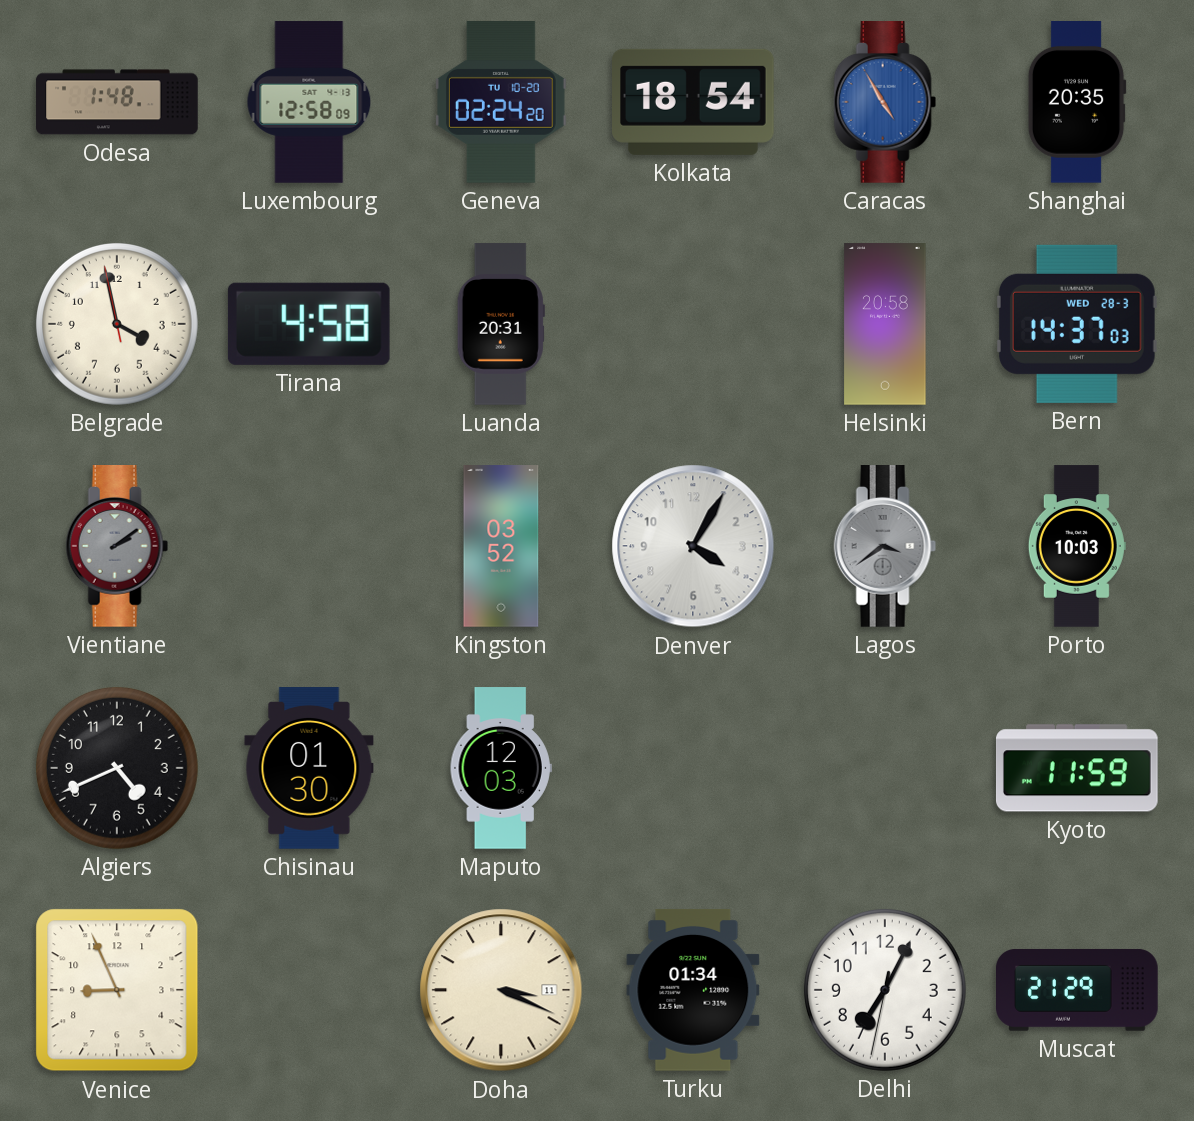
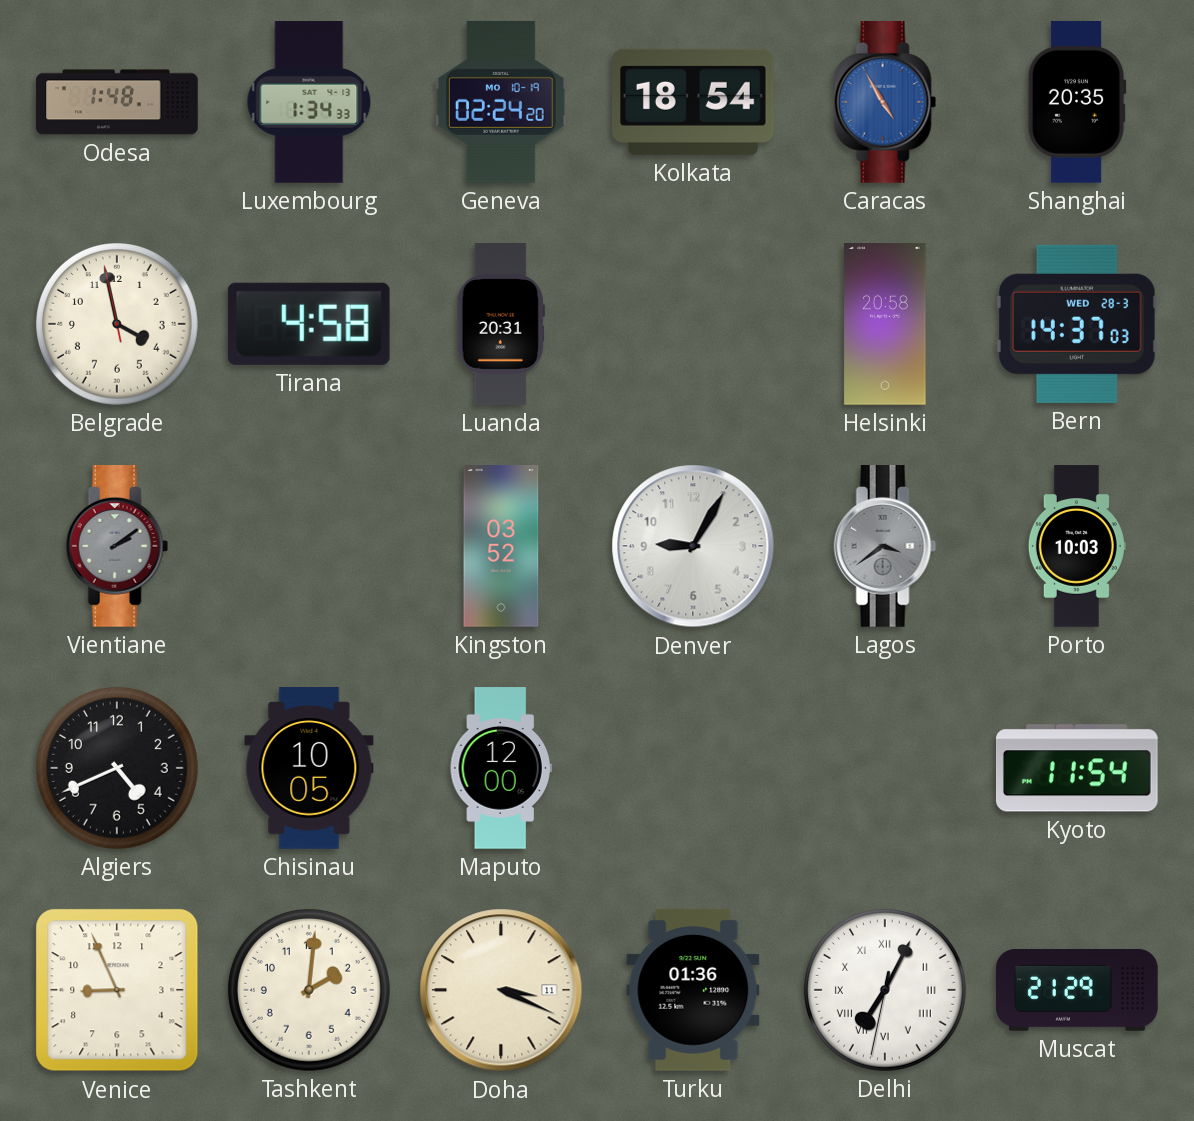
Luxembourg: 12:58 -> 1:34 (309, 102)
Geneva date: TU 10-20 -> MO 10-19 (502, 103)
Denver: 4:05 -> 9:05 (693, 546)
Chisinau: 01:30 -> 10:05 (309, 768)
Maputo: 12:03 -> 12:00 (501, 768)
Kyoto: 11:59 -> 11:54 (1077, 768)
Tashkent: none -> 2:01 (309, 990)
Turku: 01:34 -> 01:36 (693, 991)
Delhi numerals: Arabic -> Roman (885, 990)
